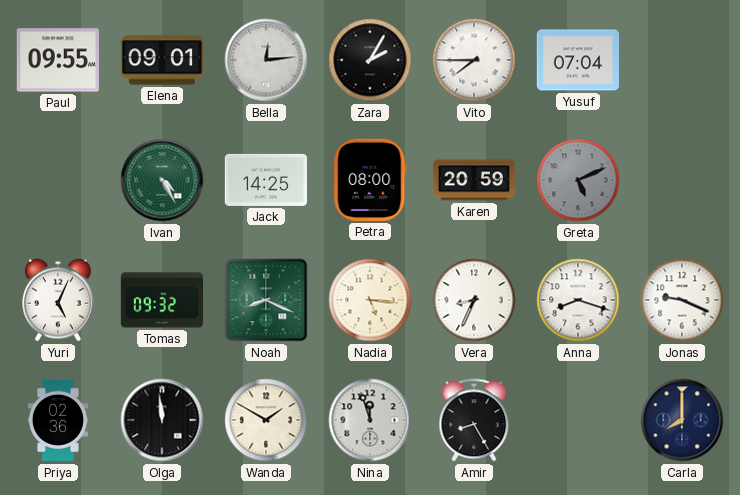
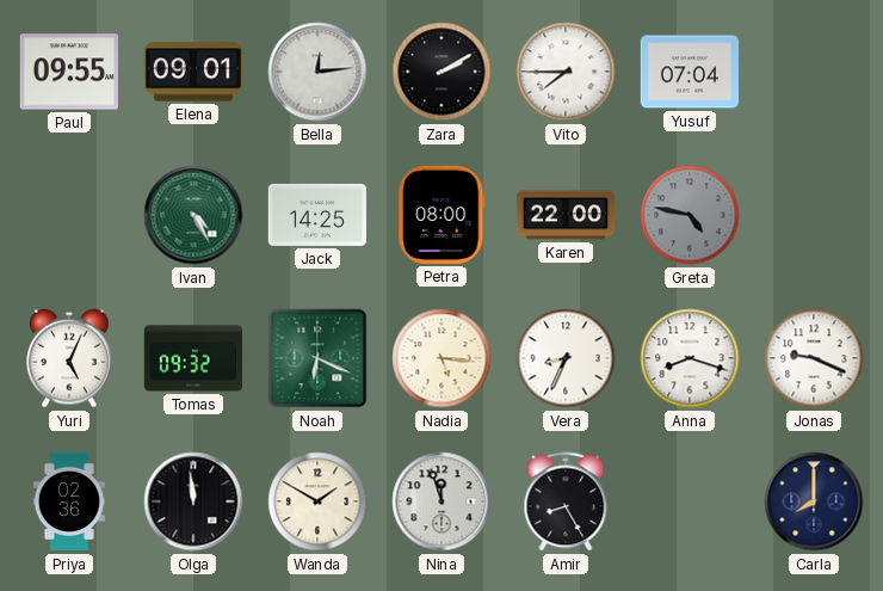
Zara: 2:05 -> 2:10 (441, 72)
Karen: 20:59 -> 22:00 (566, 215)
Greta: 5:11 -> 4:47 (690, 215)
Noah: 8:19 -> 6:19 (317, 358)
